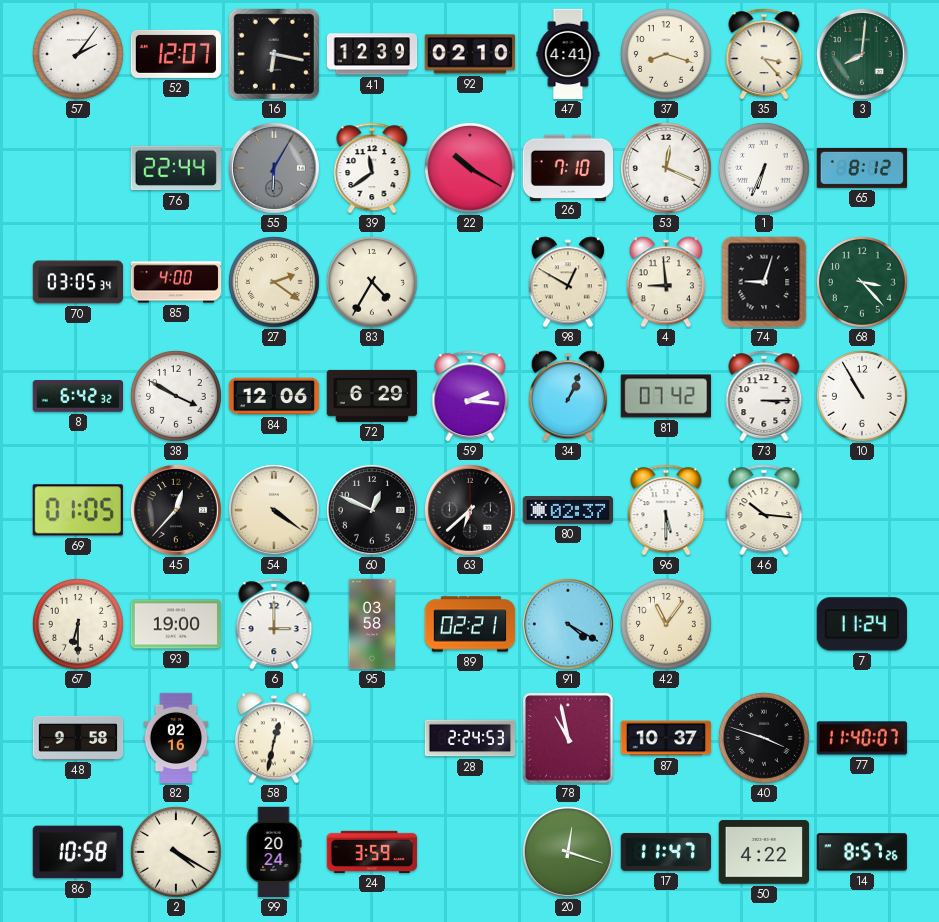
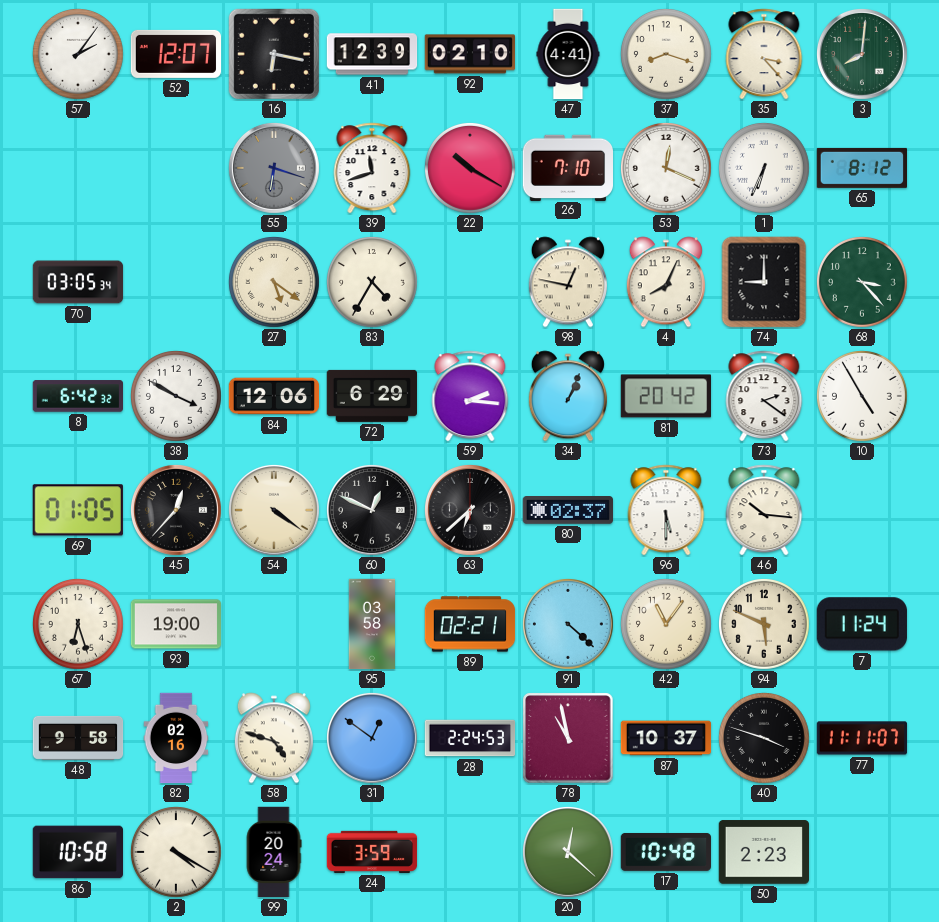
76: 22:44 -> none (176, 168)
55: 6:05 -> 6:18 (274, 168)
39: 11:39 -> 11:42 (372, 168)
85: 4:00 -> none (176, 282)
27: 2:21 -> 5:21 (275, 283)
98: 12:50 -> 12:47 (568, 282)
4: 8:59 -> 8:04 (666, 282)
74: 9:03 -> 9:00 (764, 282)
81: 07:42 -> 20:42 (665, 396)
73: 3:15 -> 2:21 (764, 396)
10: 10:55 -> 4:55 (863, 397)
67: 6:30 -> 6:27 (79, 625)
6: 3:00 -> none (274, 624)
91: 4:20 -> 4:22 (568, 624)
94: none -> 5:49 (765, 625)
58: 12:32 -> 4:48 (274, 738)
31: none -> 12:51 (372, 738)
77: 11:40 -> 11:11 (862, 738)
20: 12:18 -> 12:22 (568, 852)
17: 11:47 -> 10:48 (665, 852)
50: 4:22 -> 2:23 (763, 852)
14: 8:57 -> none (861, 852)
